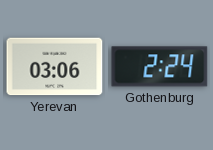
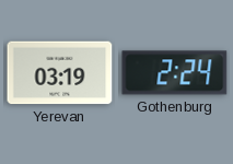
Yerevan: 03:06 -> 03:19 (60, 73)
